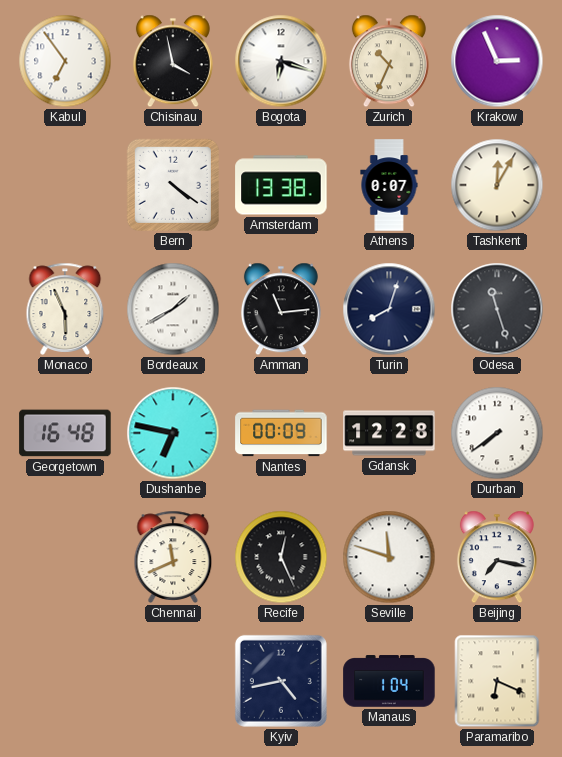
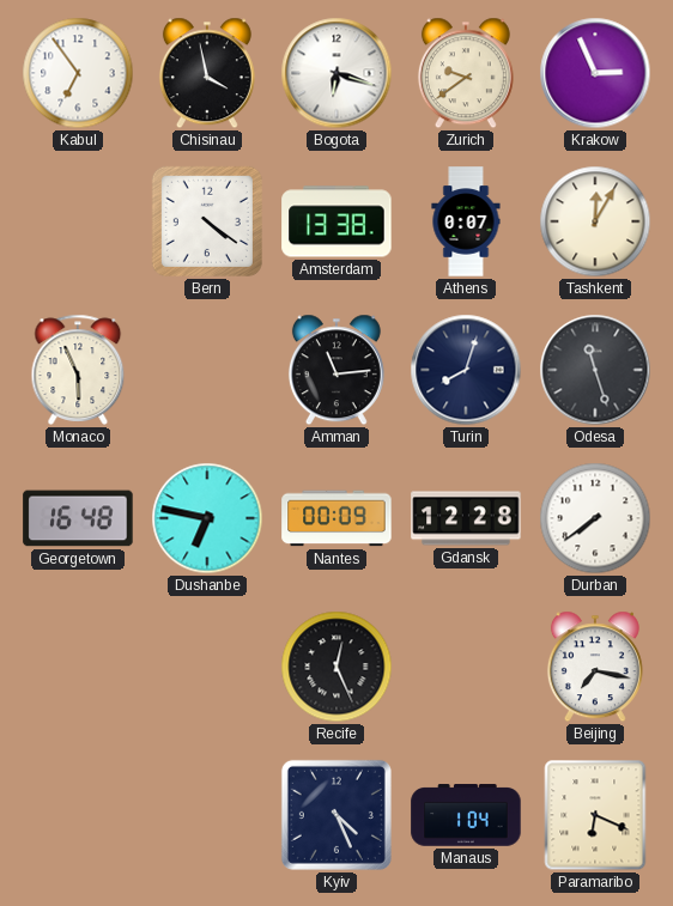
Zurich: 10:34 -> 9:39 (466, 73)
Bordeaux: 1:40 -> none (173, 309)
Chennai: 11:41 -> none (173, 557)
Seville: 11:48 -> none (389, 557)
Kyiv: 4:43 -> 4:26 (336, 815)
